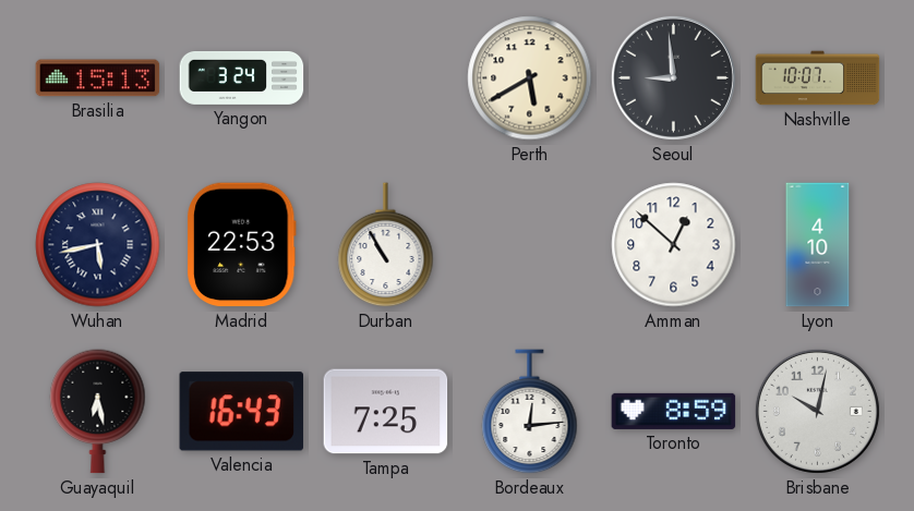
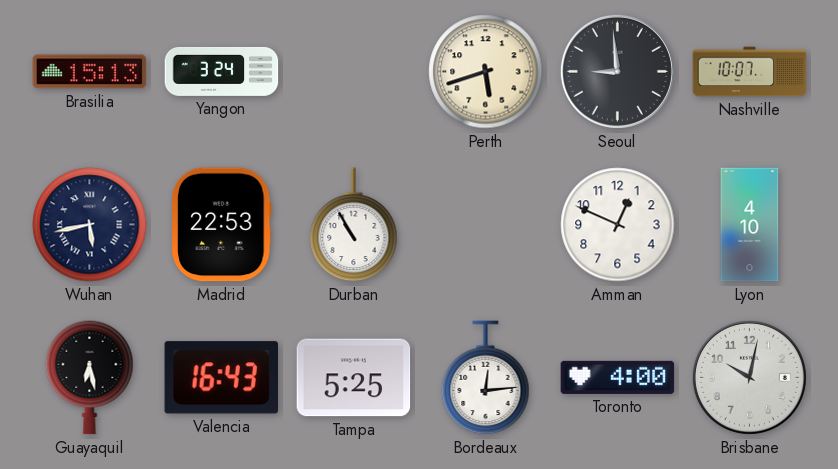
Perth: 5:40 -> 5:42 (486, 72)
Amman: 12:52 -> 12:49 (618, 225)
Tampa: 7:25 -> 5:25 (354, 378)
Toronto: 8:59 -> 4:00 (618, 377)
